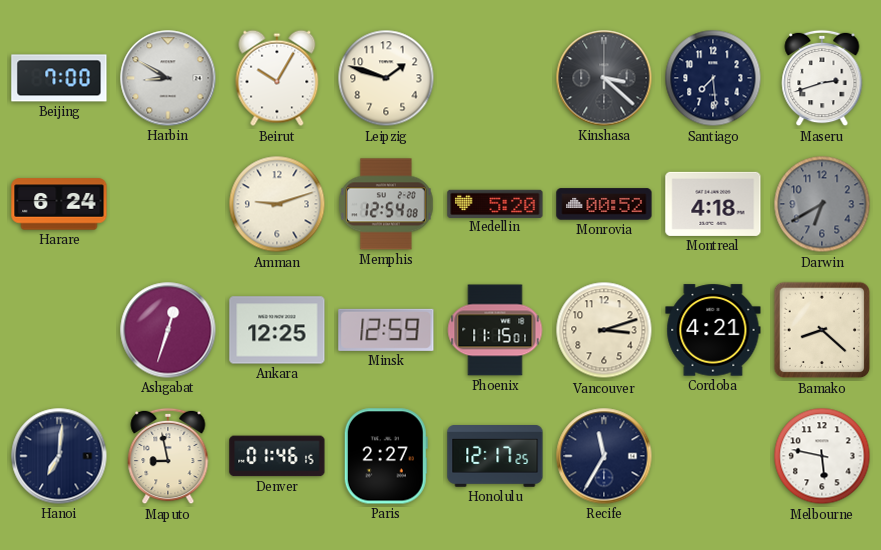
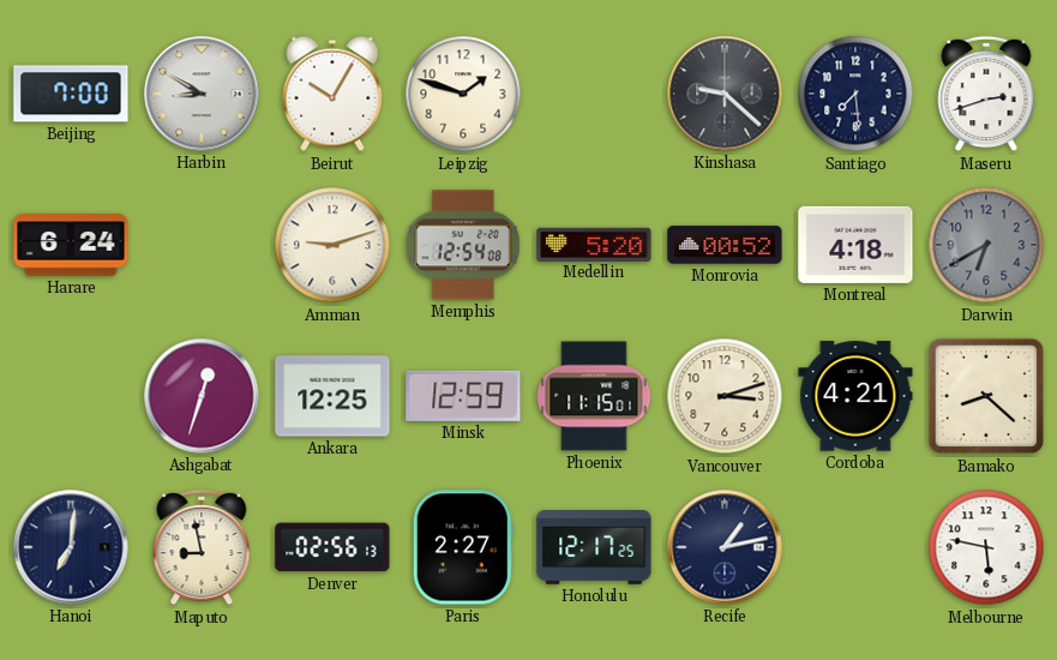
Kinshasa: 3:22 -> 9:22 (725, 94)
Denver: 01:46 -> 02:56 (332, 547)
Recife: 11:35 -> 1:13 (725, 547)
